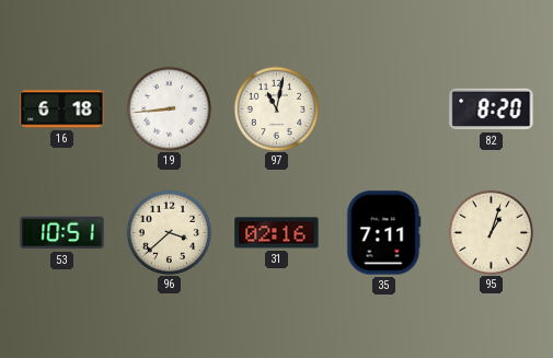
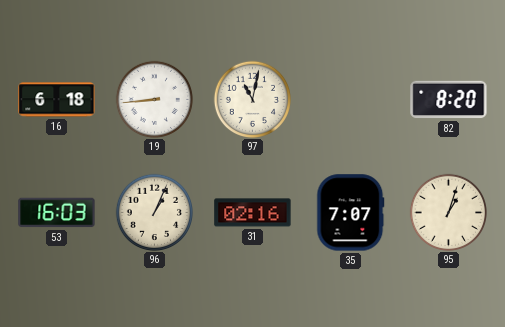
53: 10:51 -> 16:03 (57, 213)
96: 3:38 -> 1:04 (155, 212)
35: 7:11 -> 7:07 (351, 213)
